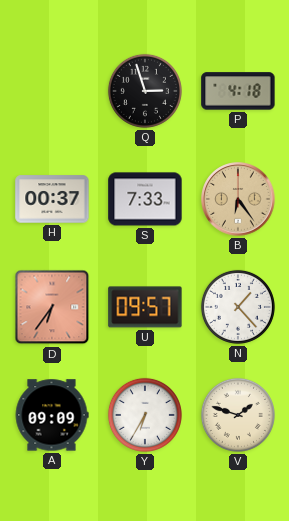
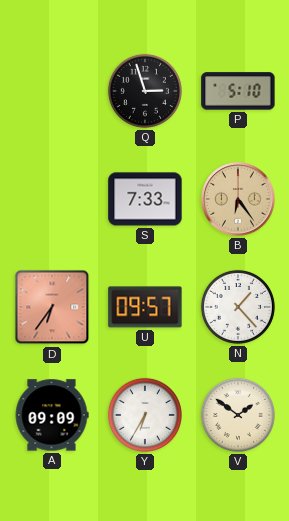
P: 4:18 -> 5:10 (238, 91)
H: 00:37 -> none (52, 199)
V: 1:48 -> 1:51 (238, 415)
